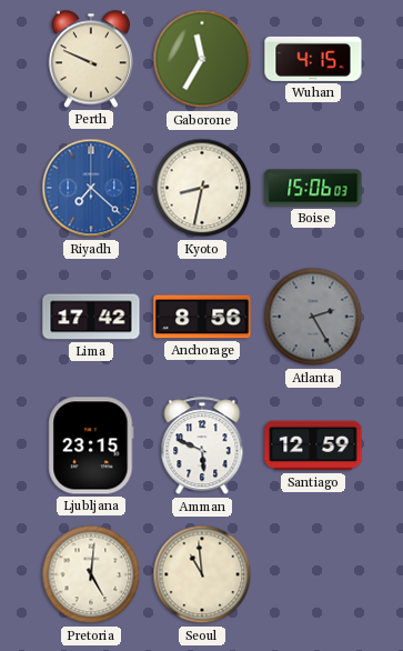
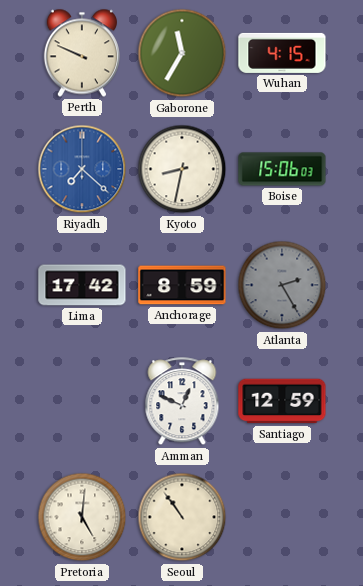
Anchorage: 8:56 -> 8:59 (182, 285)
Ljubljana: 23:15 -> none (91, 445)
Amman: 5:49 -> 12:49 (182, 402)
Seoul: 10:59 -> 10:54 (182, 517)
